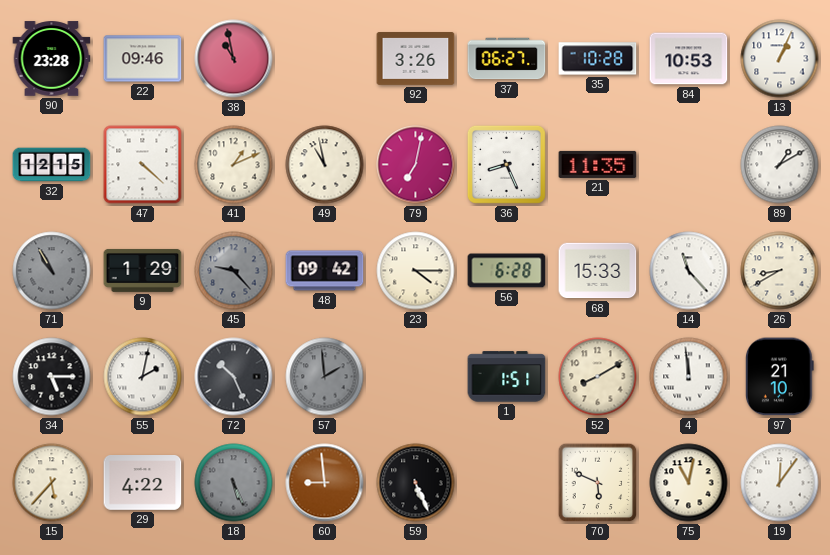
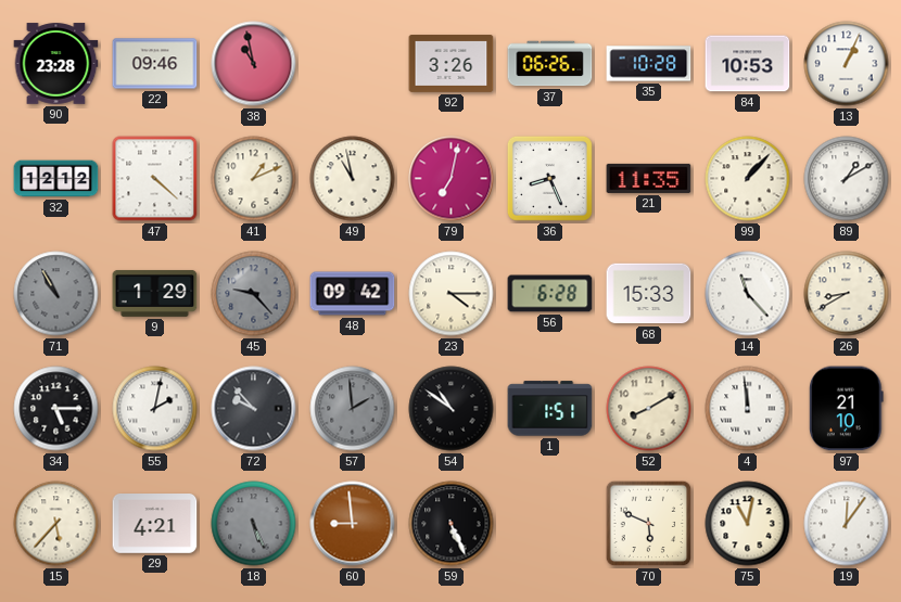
37: 06:27 -> 06:26 (550, 64)
32: 12:15 -> 12:12 (56, 179)
99: none -> 1:07 (748, 179)
72: 10:26 -> 9:53 (254, 409)
54: none -> 10:51 (452, 409)
29: 4:22 -> 4:21 (155, 524)
